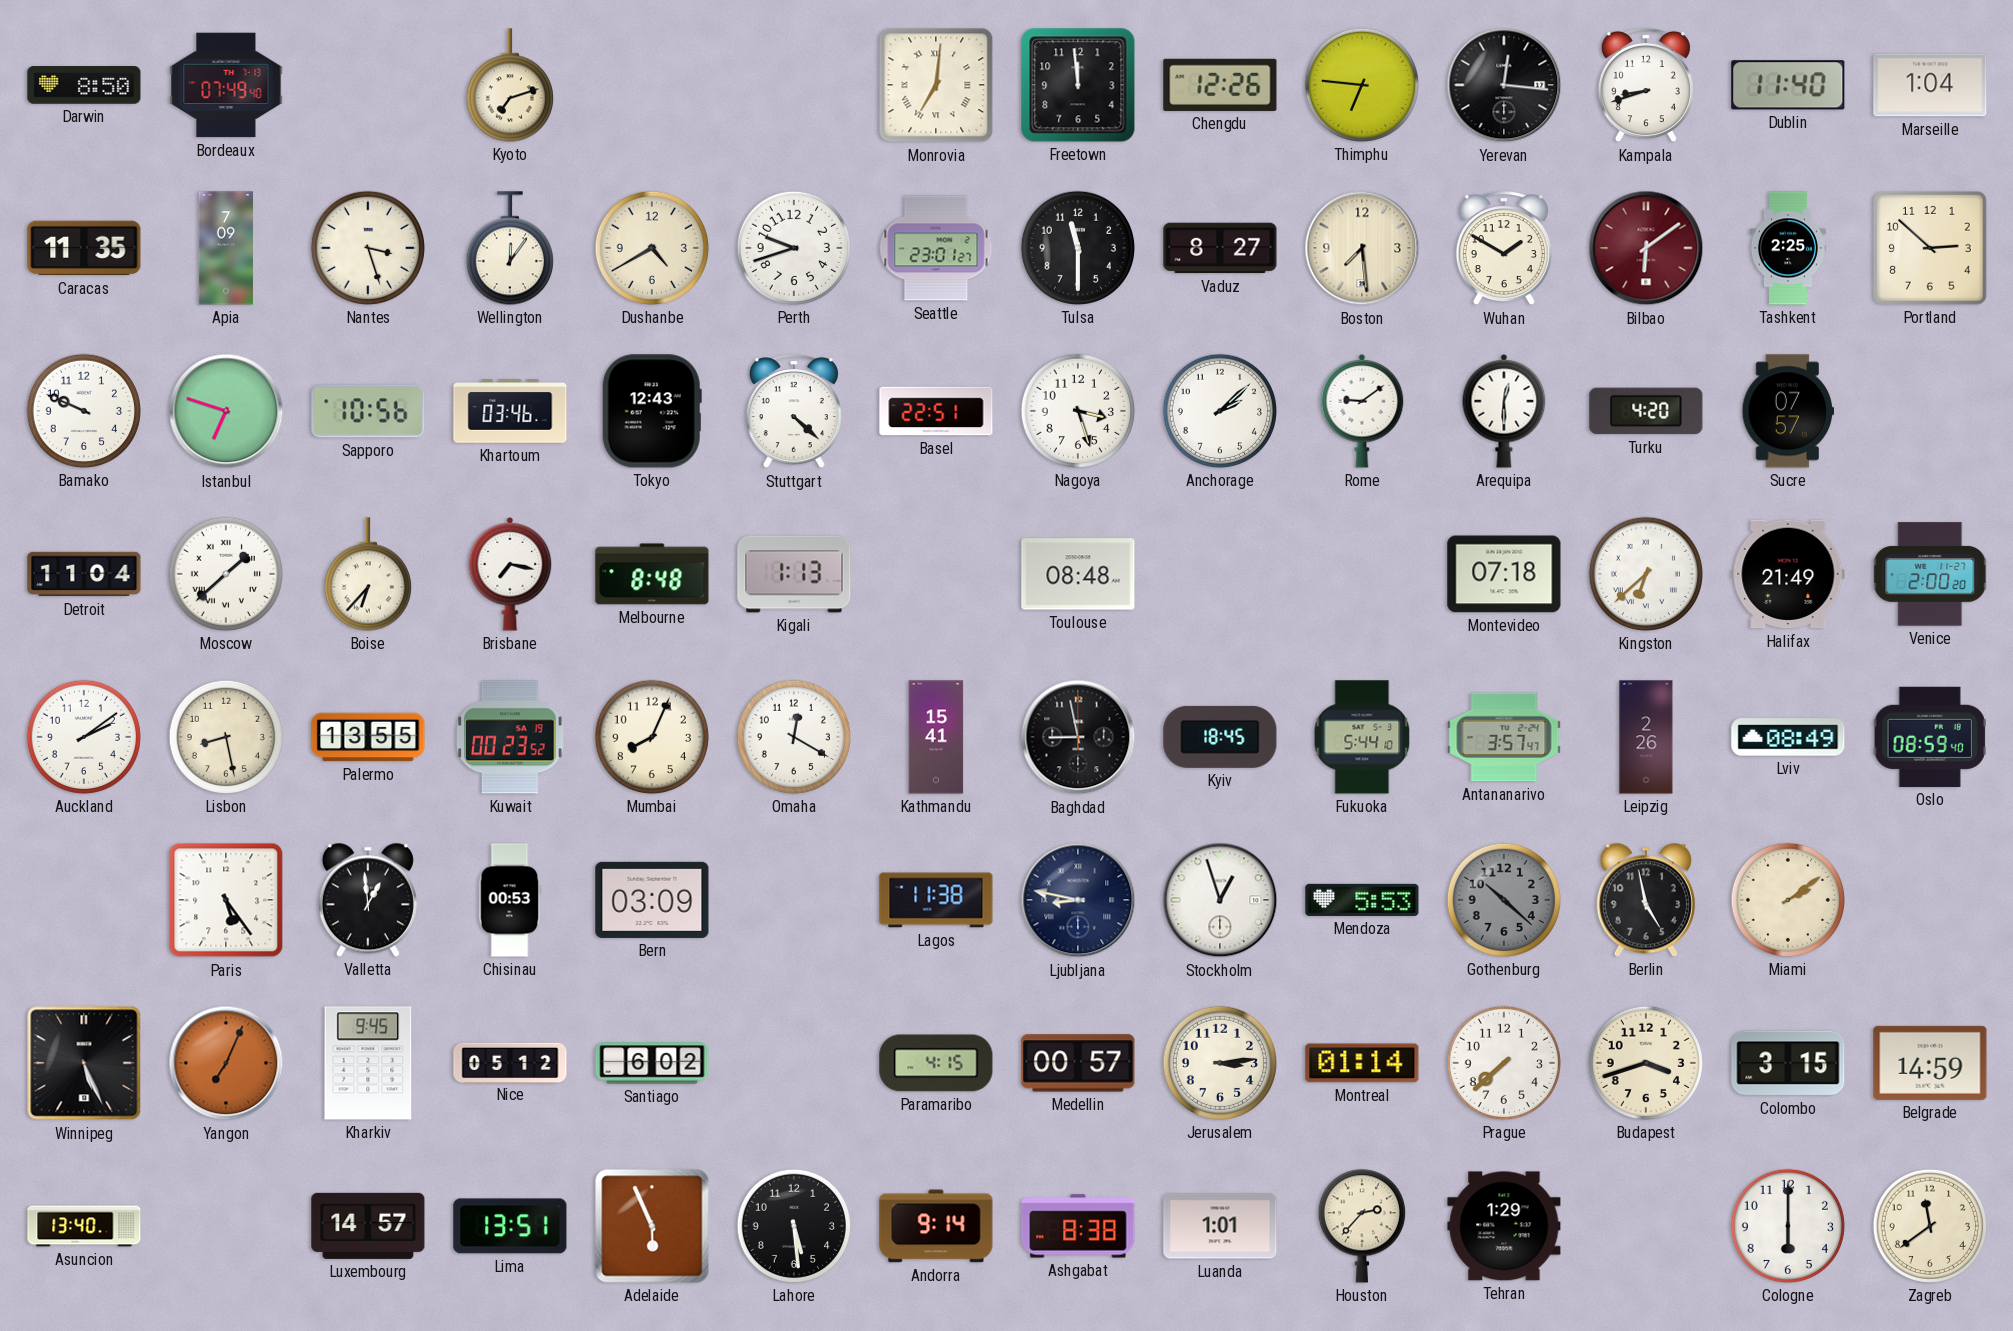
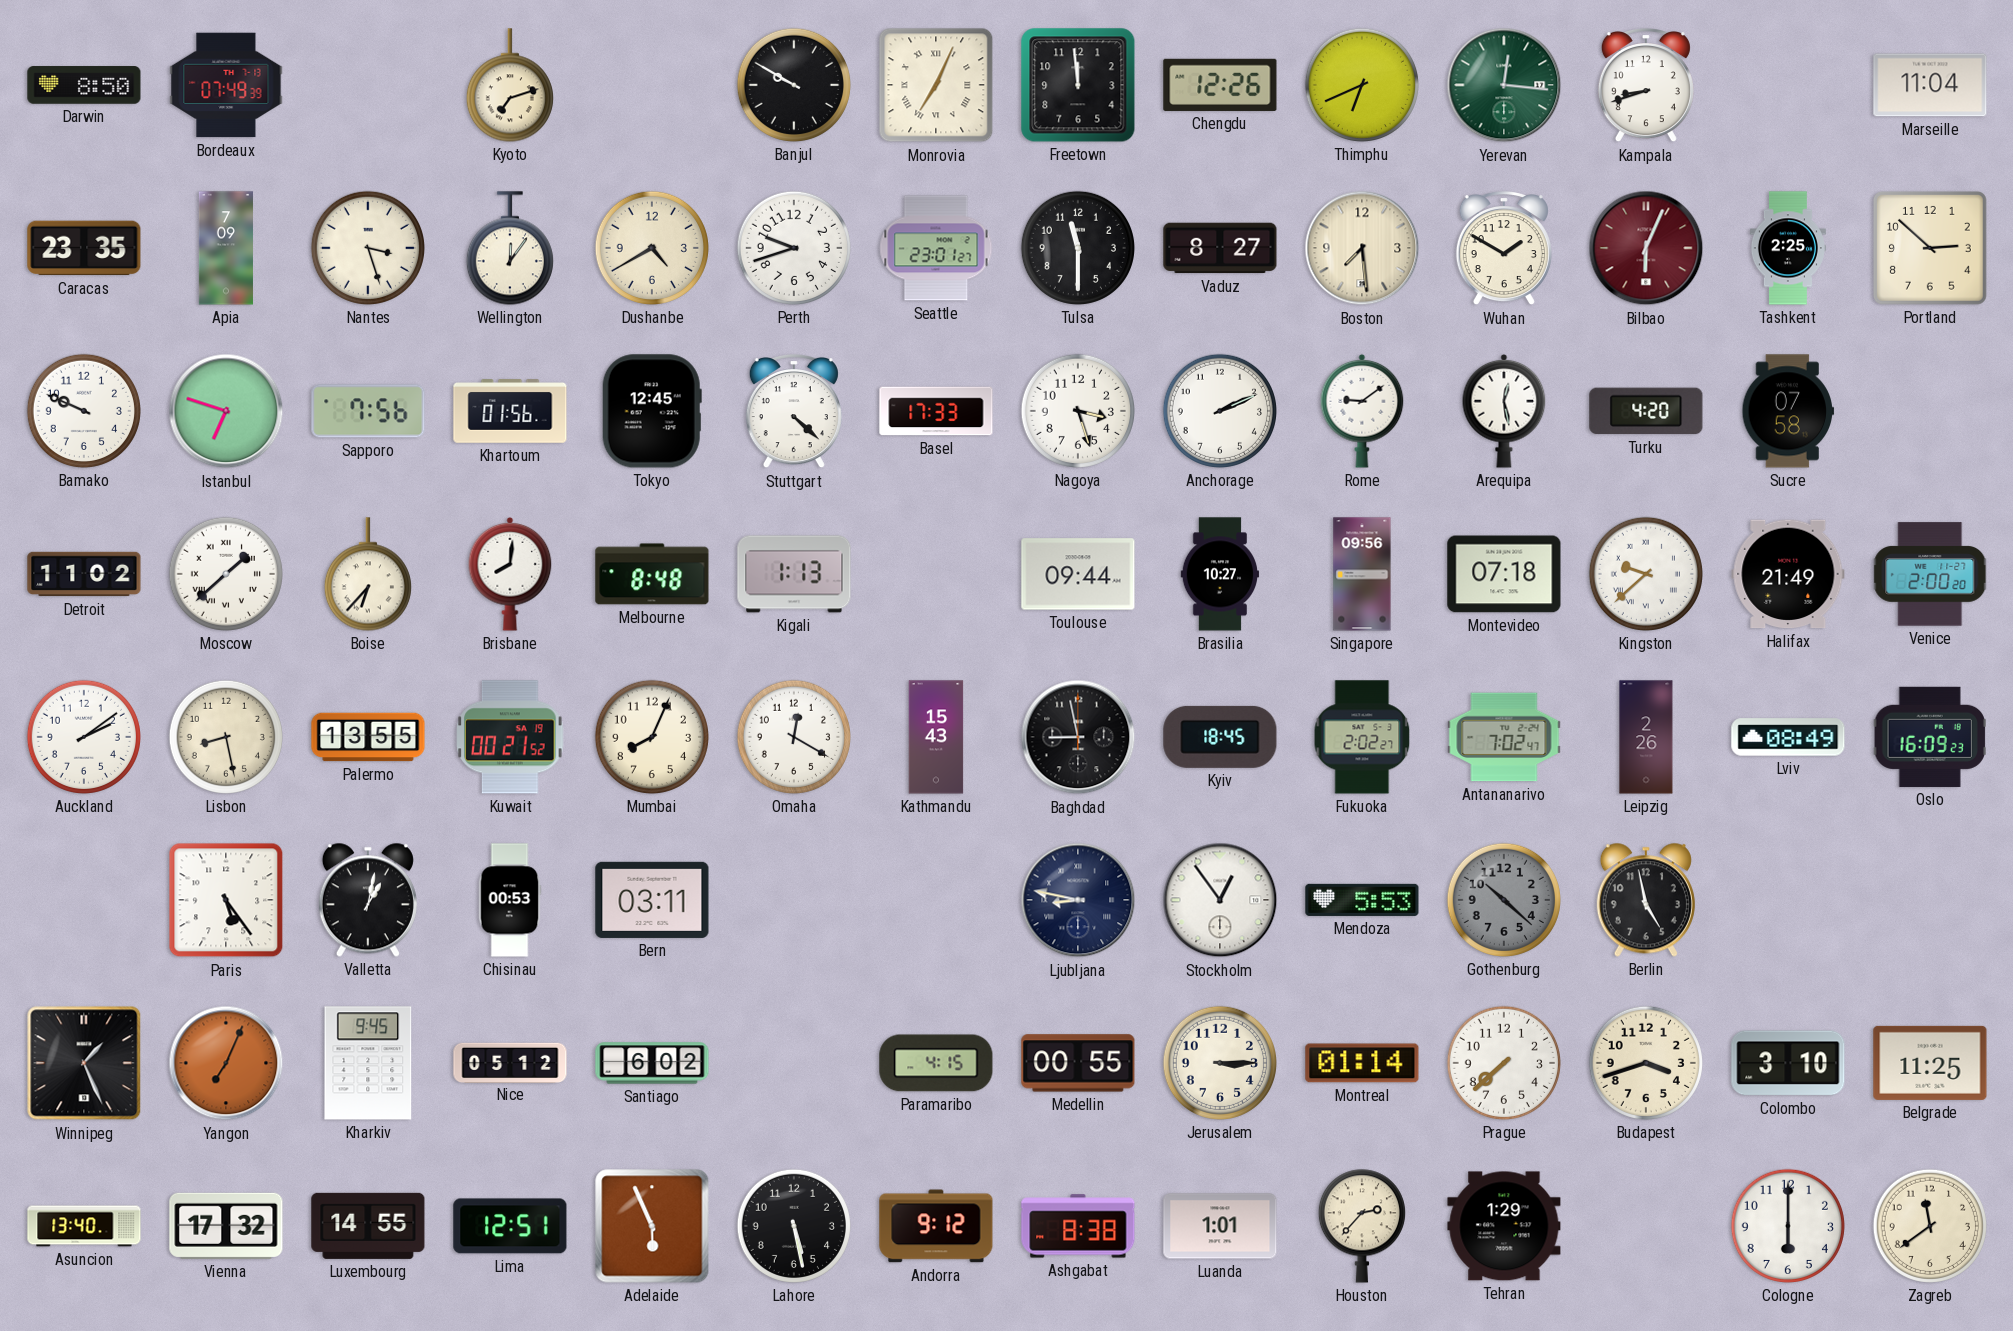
Bordeaux: 07:49:40 -> 07:49:39 (226, 85)
Banjul: none -> 9:50 (794, 85)
Monrovia: 7:01 -> 7:04 (936, 85)
Thimphu: 6:46 -> 6:41 (1362, 85)
Yerevan dial: black -> green (1504, 85)
Dublin: 11:40 -> none (1788, 85)
Marseille: 1:04 -> 11:04 (1930, 85)
Caracas: 11:35 -> 23:35 (84, 248)
Bilbao: 6:09 -> 6:04 (1646, 248)
Sapporo: 10:56 -> 7:56 (368, 411)
Khartoum: 03:46 -> 01:56 (510, 411)
Tokyo: 12:43 -> 12:45 (652, 411)
Basel: 22:51 -> 17:33 (936, 411)
Anchorage: 2:08 -> 2:11 (1220, 411)
Arequipa: 12:30 -> 12:28 (1504, 411)
Sucre: 07:57 -> 07:58 (1788, 411)
Detroit: 11:04 -> 11:02 (84, 574)
Brisbane: 7:17 -> 8:01 (510, 574)
Toulouse: 08:48 -> 09:44 (1078, 574)
Brasilia: none -> 10:27 (1220, 574)
Singapore: none -> 09:56 (1362, 574)
Kingston: 6:38 -> 9:38 (1646, 574)
Kuwait: 00:23 -> 00:21 (510, 737)
Kathmandu: 15:41 -> 15:43 (936, 737)
Fukuoka: 5:44 -> 2:02 (1362, 737)
Antananarivo: 3:57 -> 7:02 (1504, 737)
Oslo: 08:59 -> 16:09 (1930, 737)
Valletta: 12:59 -> 1:02 (368, 900)
Bern: 03:09 -> 03:11 (652, 900)
Lagos: 11:38 -> none (936, 900)
Stockholm: 12:57 -> 12:54 (1220, 900)
Miami: 2:09 -> none (1788, 900)
Winnipeg: 5:26 -> 1:26 (84, 1063)
Medellin: 00:57 -> 00:55 (1078, 1063)
Jerusalem: 3:14 -> 3:15 (1220, 1063)
Colombo: 3:15 -> 3:10 (1788, 1063)
Belgrade: 14:59 -> 11:25 (1930, 1063)
Vienna: none -> 17:32 (226, 1226)
Luxembourg: 14:57 -> 14:55 (368, 1226)
Lima: 13:51 -> 12:51 (510, 1226)
Lahore: 5:29 -> 5:28 (794, 1226)
Andorra: 9:14 -> 9:12 (936, 1226)
